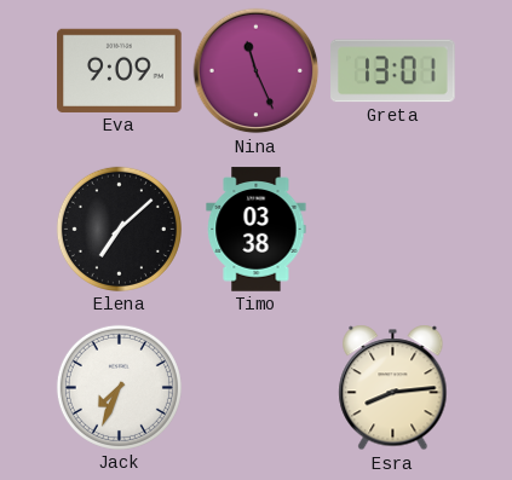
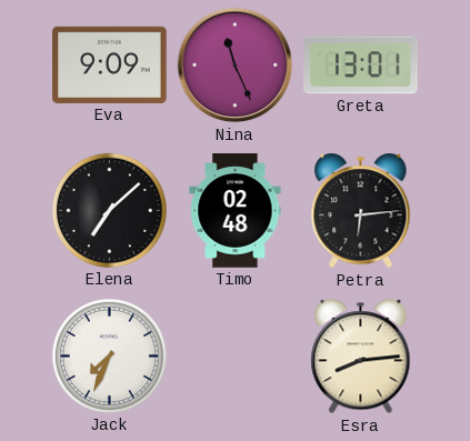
Timo: 03:38 -> 02:48 (236, 211)
Petra: none -> 6:14 (361, 211)
